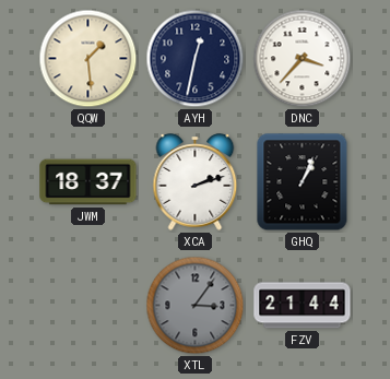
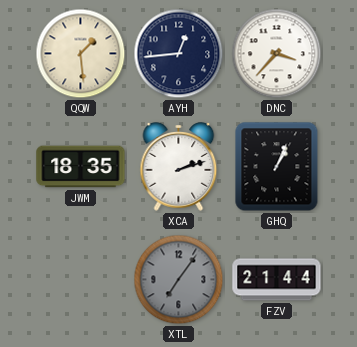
AYH: 12:32 -> 12:44 (179, 54)
JWM: 18:37 -> 18:35 (81, 167)
XTL: 3:06 -> 7:06 (179, 280)
